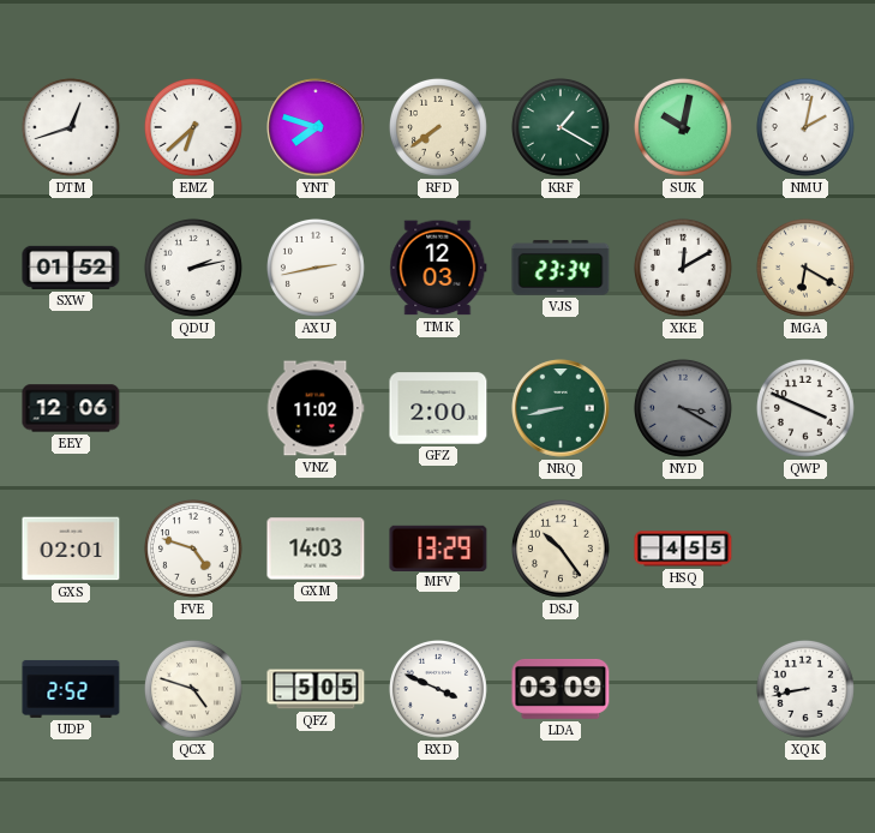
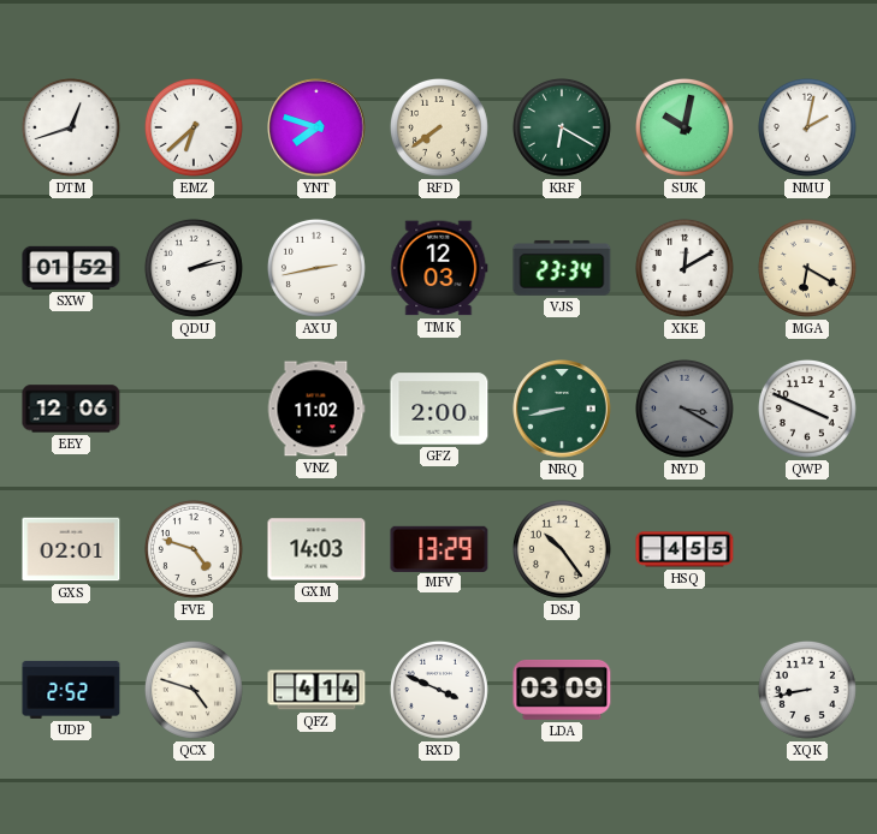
KRF: 1:20 -> 6:20 (562, 127)
QFZ: 5:05 -> 4:14 (316, 690)
